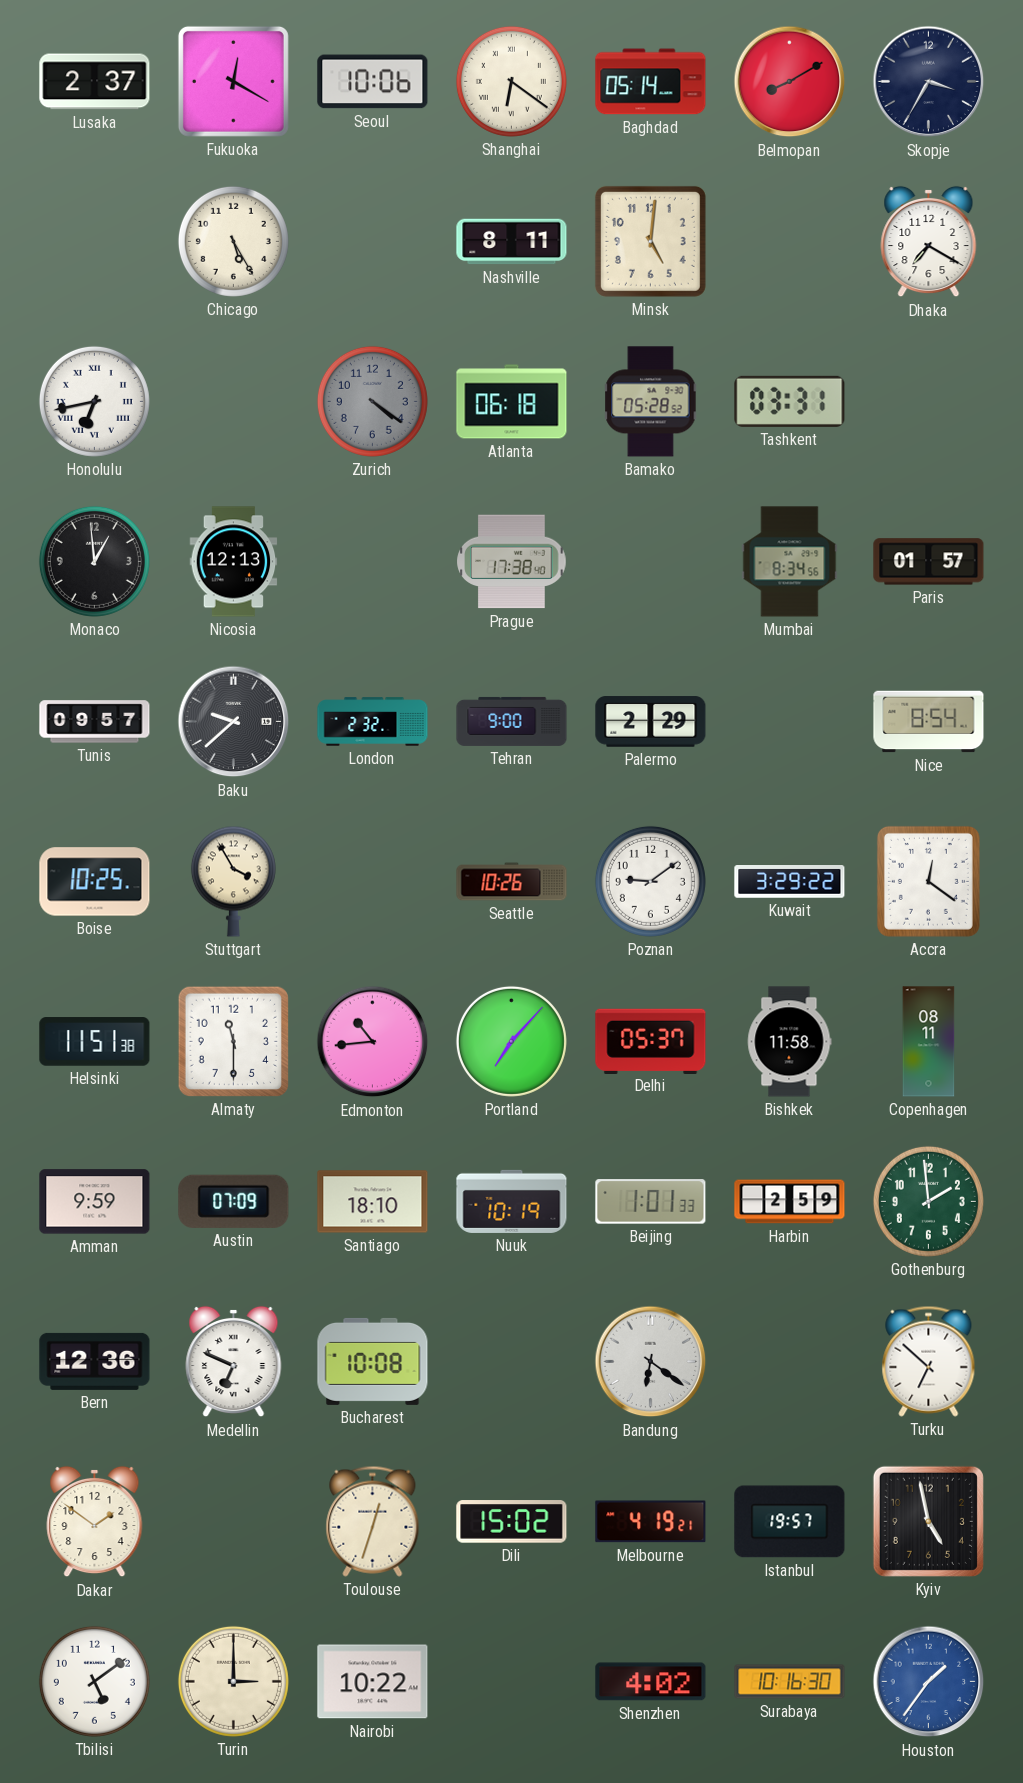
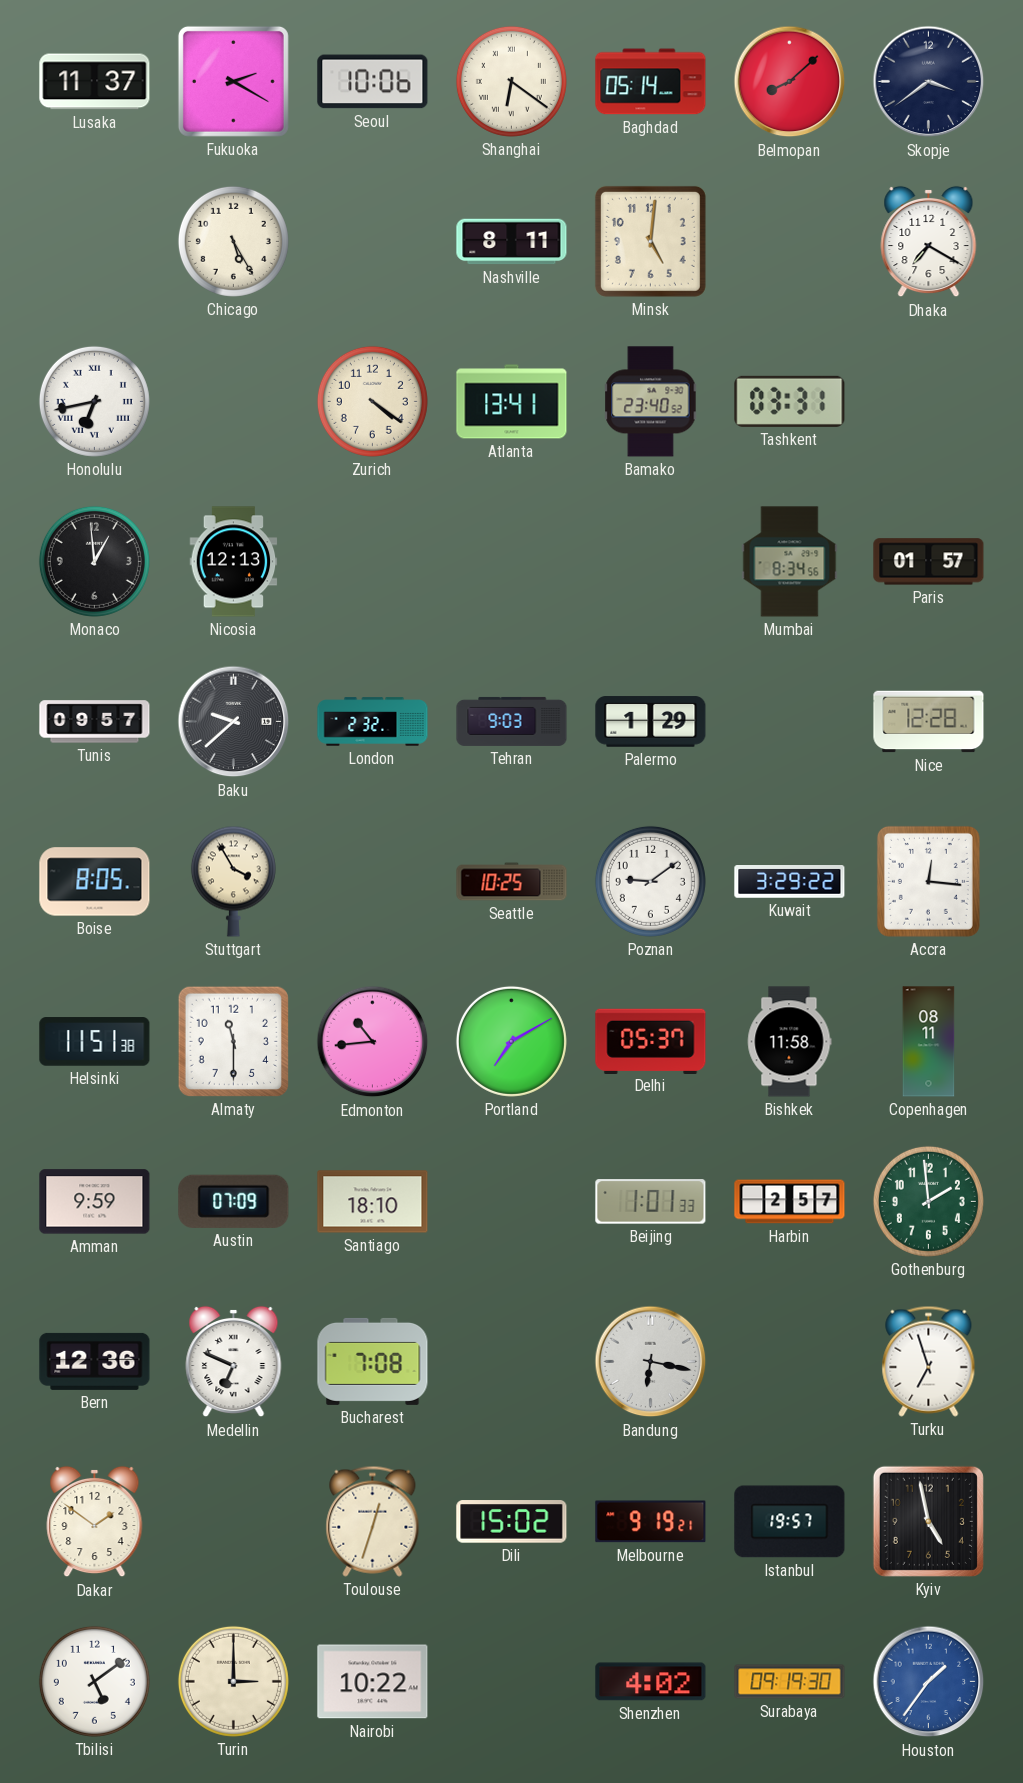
Lusaka: 2:37 -> 11:37 (95, 82)
Fukuoka: 12:20 -> 2:20 (233, 81)
Belmopan: 8:10 -> 8:08 (790, 82)
Skopje: 3:35 -> 3:39 (929, 82)
Zurich dial: grey -> cream (372, 401)
Atlanta: 06:18 -> 13:41 (512, 402)
Bamako: 05:28 -> 23:40 (651, 402)
Prague: 17:38 -> none (512, 562)
Tehran: 9:00 -> 9:03 (512, 721)
Palermo: 2:29 -> 1:29 (651, 722)
Nice: 8:54 -> 12:28 (929, 722)
Boise: 10:25 -> 8:05 (95, 882)
Seattle: 10:26 -> 10:25 (512, 882)
Accra: 12:21 -> 12:16 (928, 881)
Portland: 7:07 -> 7:10 (511, 1041)
Nuuk: 10:19 -> none (512, 1201)
Harbin: 2:59 -> 2:57 (790, 1202)
Bucharest: 10:08 -> 7:08 (373, 1361)
Bandung: 6:21 -> 6:17 (651, 1362)
Turku: 6:52 -> 6:57 (929, 1361)
Melbourne: 4:19 -> 9:19 (651, 1522)
Surabaya: 10:16 -> 09:19 (790, 1682)
